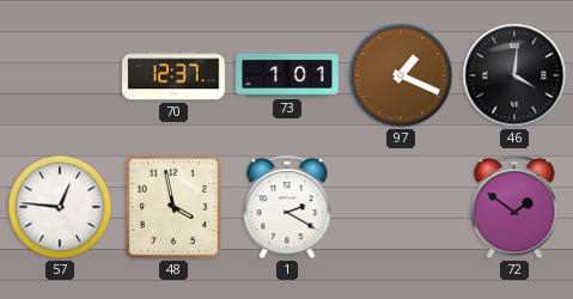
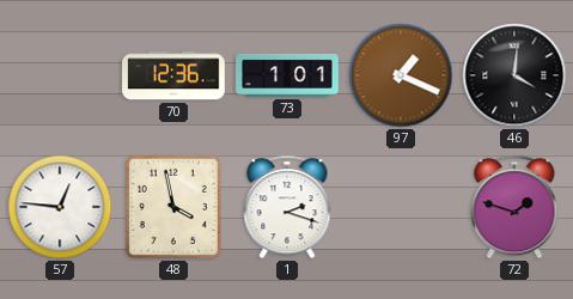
70: 12:37 -> 12:36 (173, 75)
1: 2:20 -> 2:18 (287, 207)
72: 1:51 -> 1:48 (514, 207)
